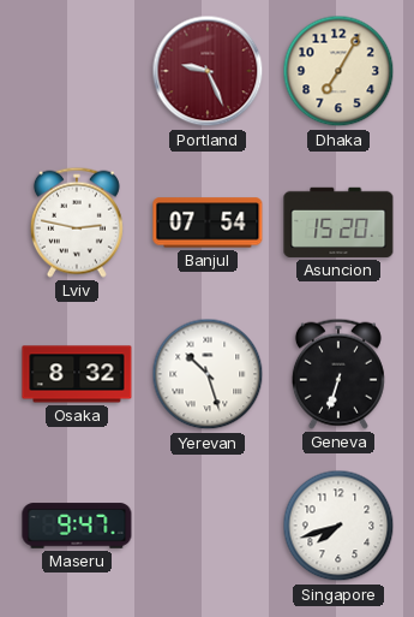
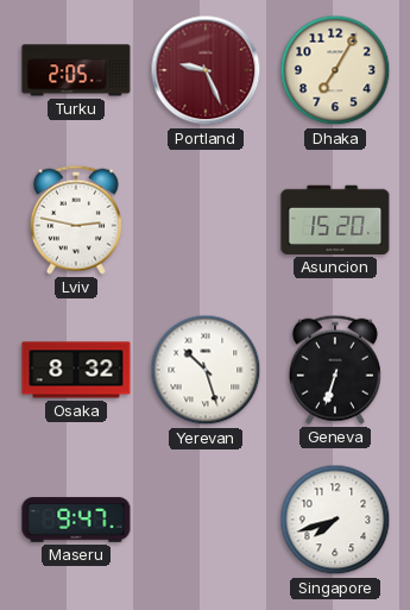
Turku: none -> 2:05 (76, 70)
Banjul: 07:54 -> none (208, 223)
